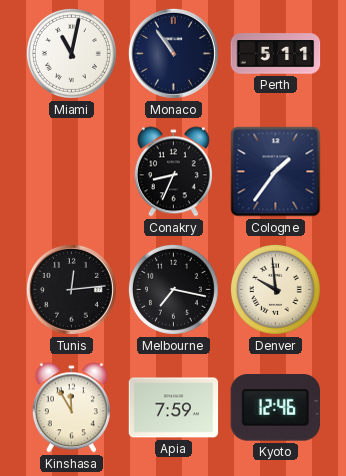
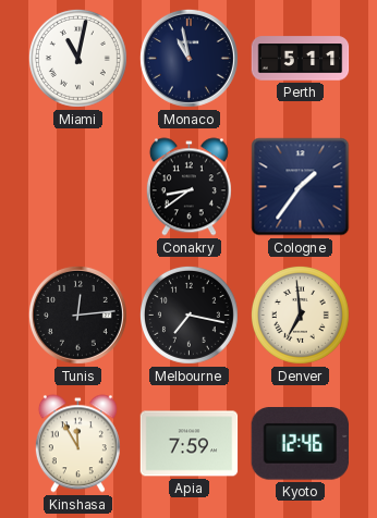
Monaco: 10:54 -> 10:58 (188, 58)
Conakry: 8:34 -> 8:39 (188, 187)
Denver: 9:59 -> 6:59 (300, 314)
